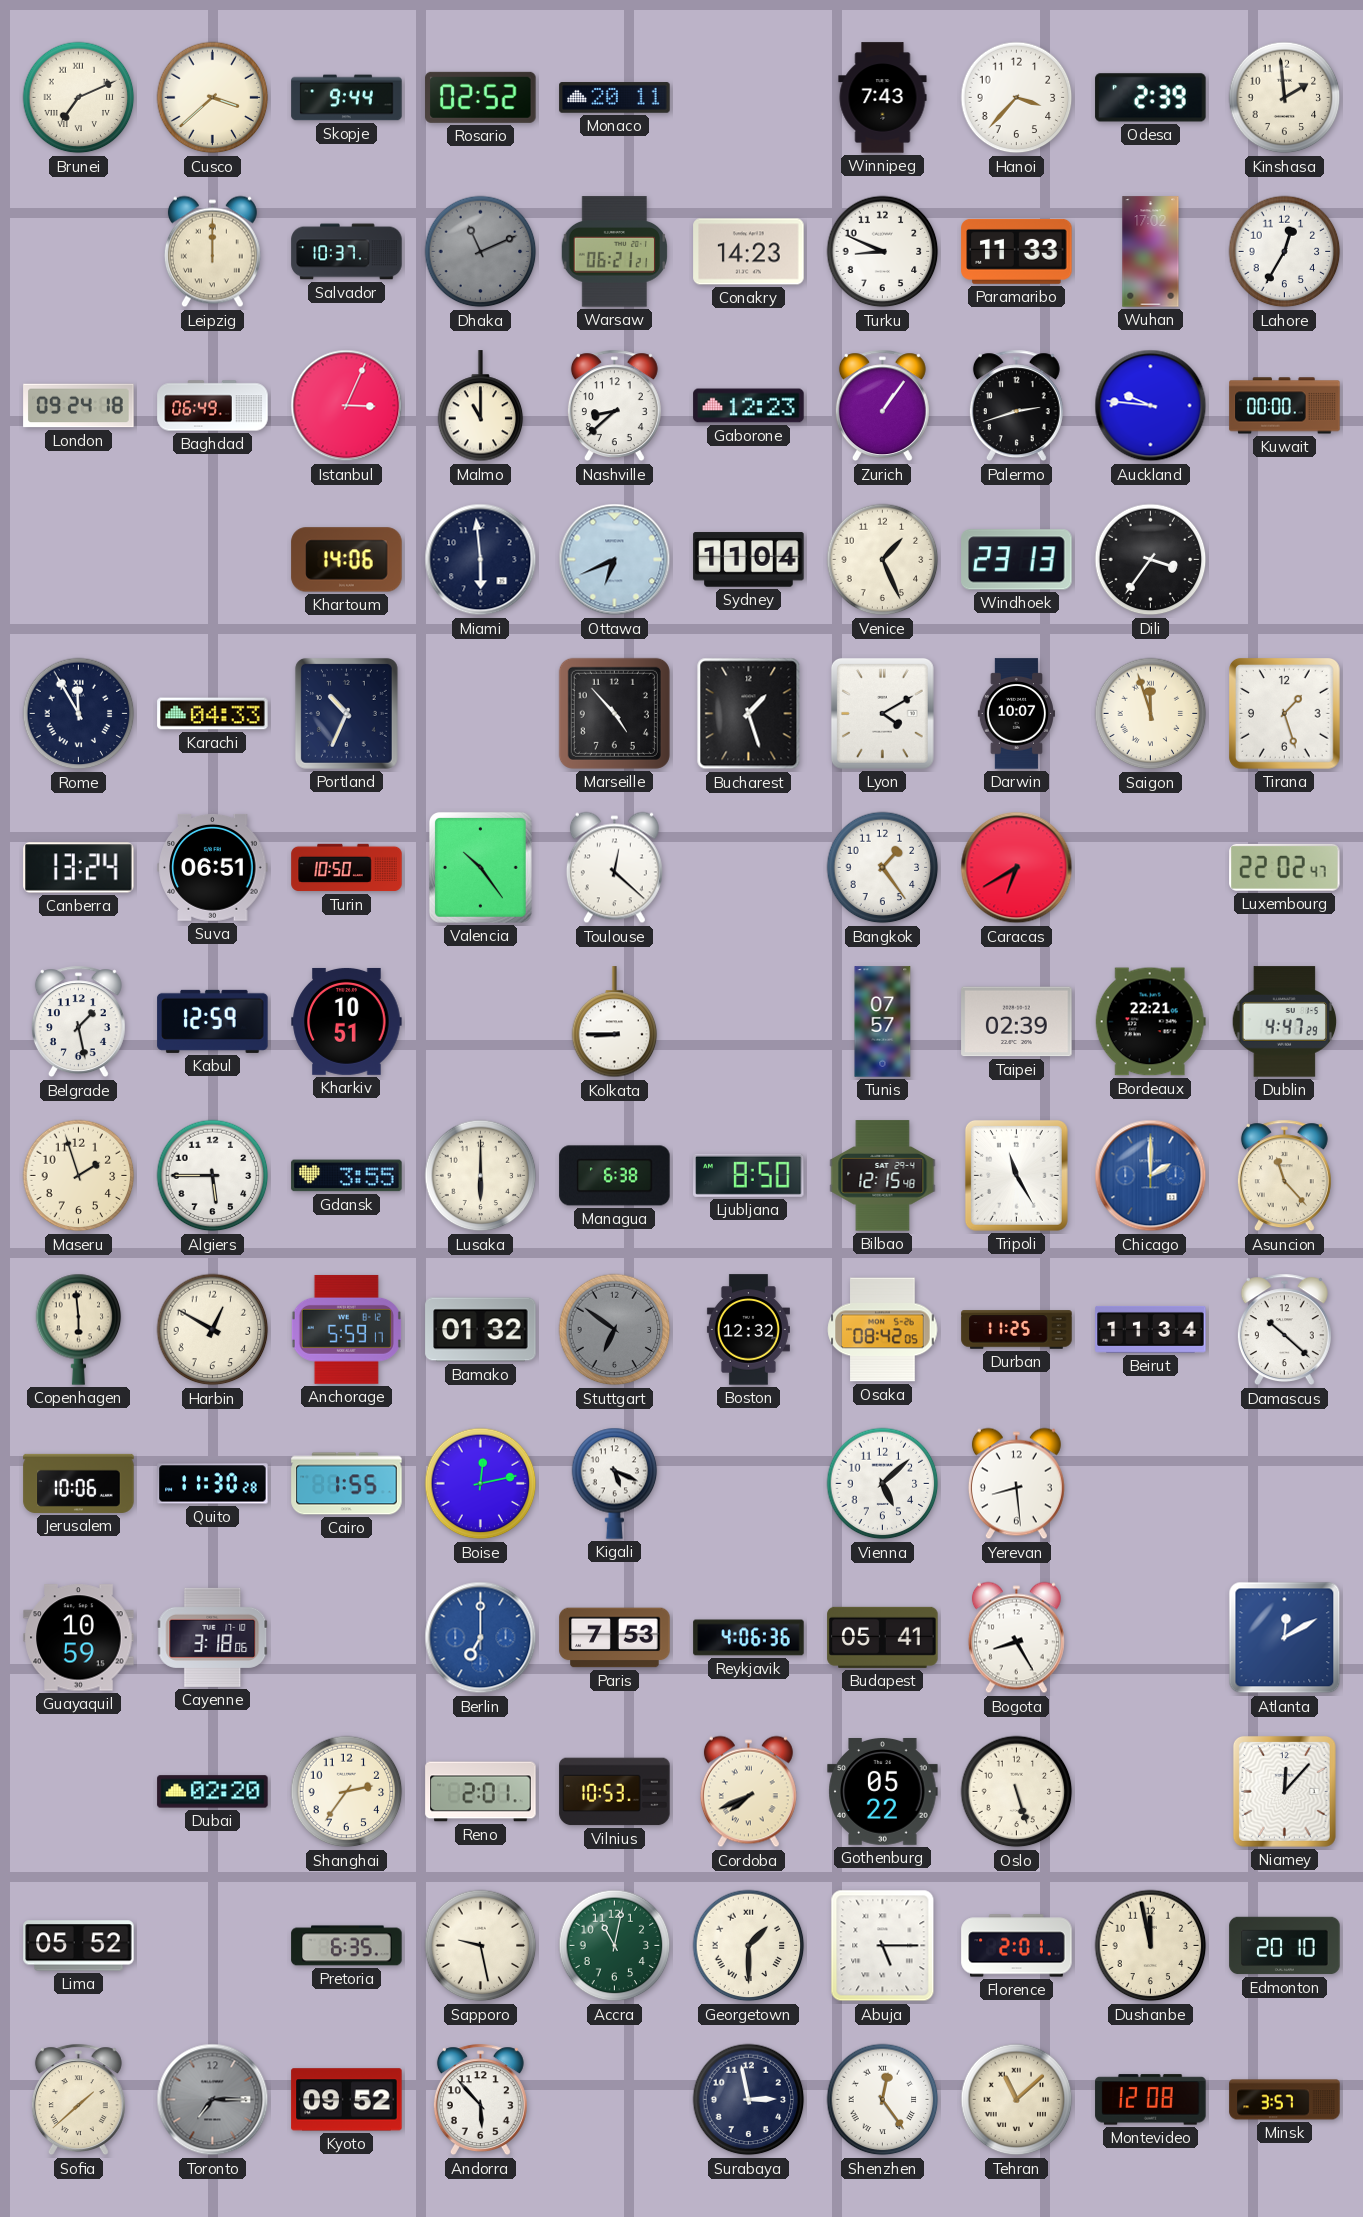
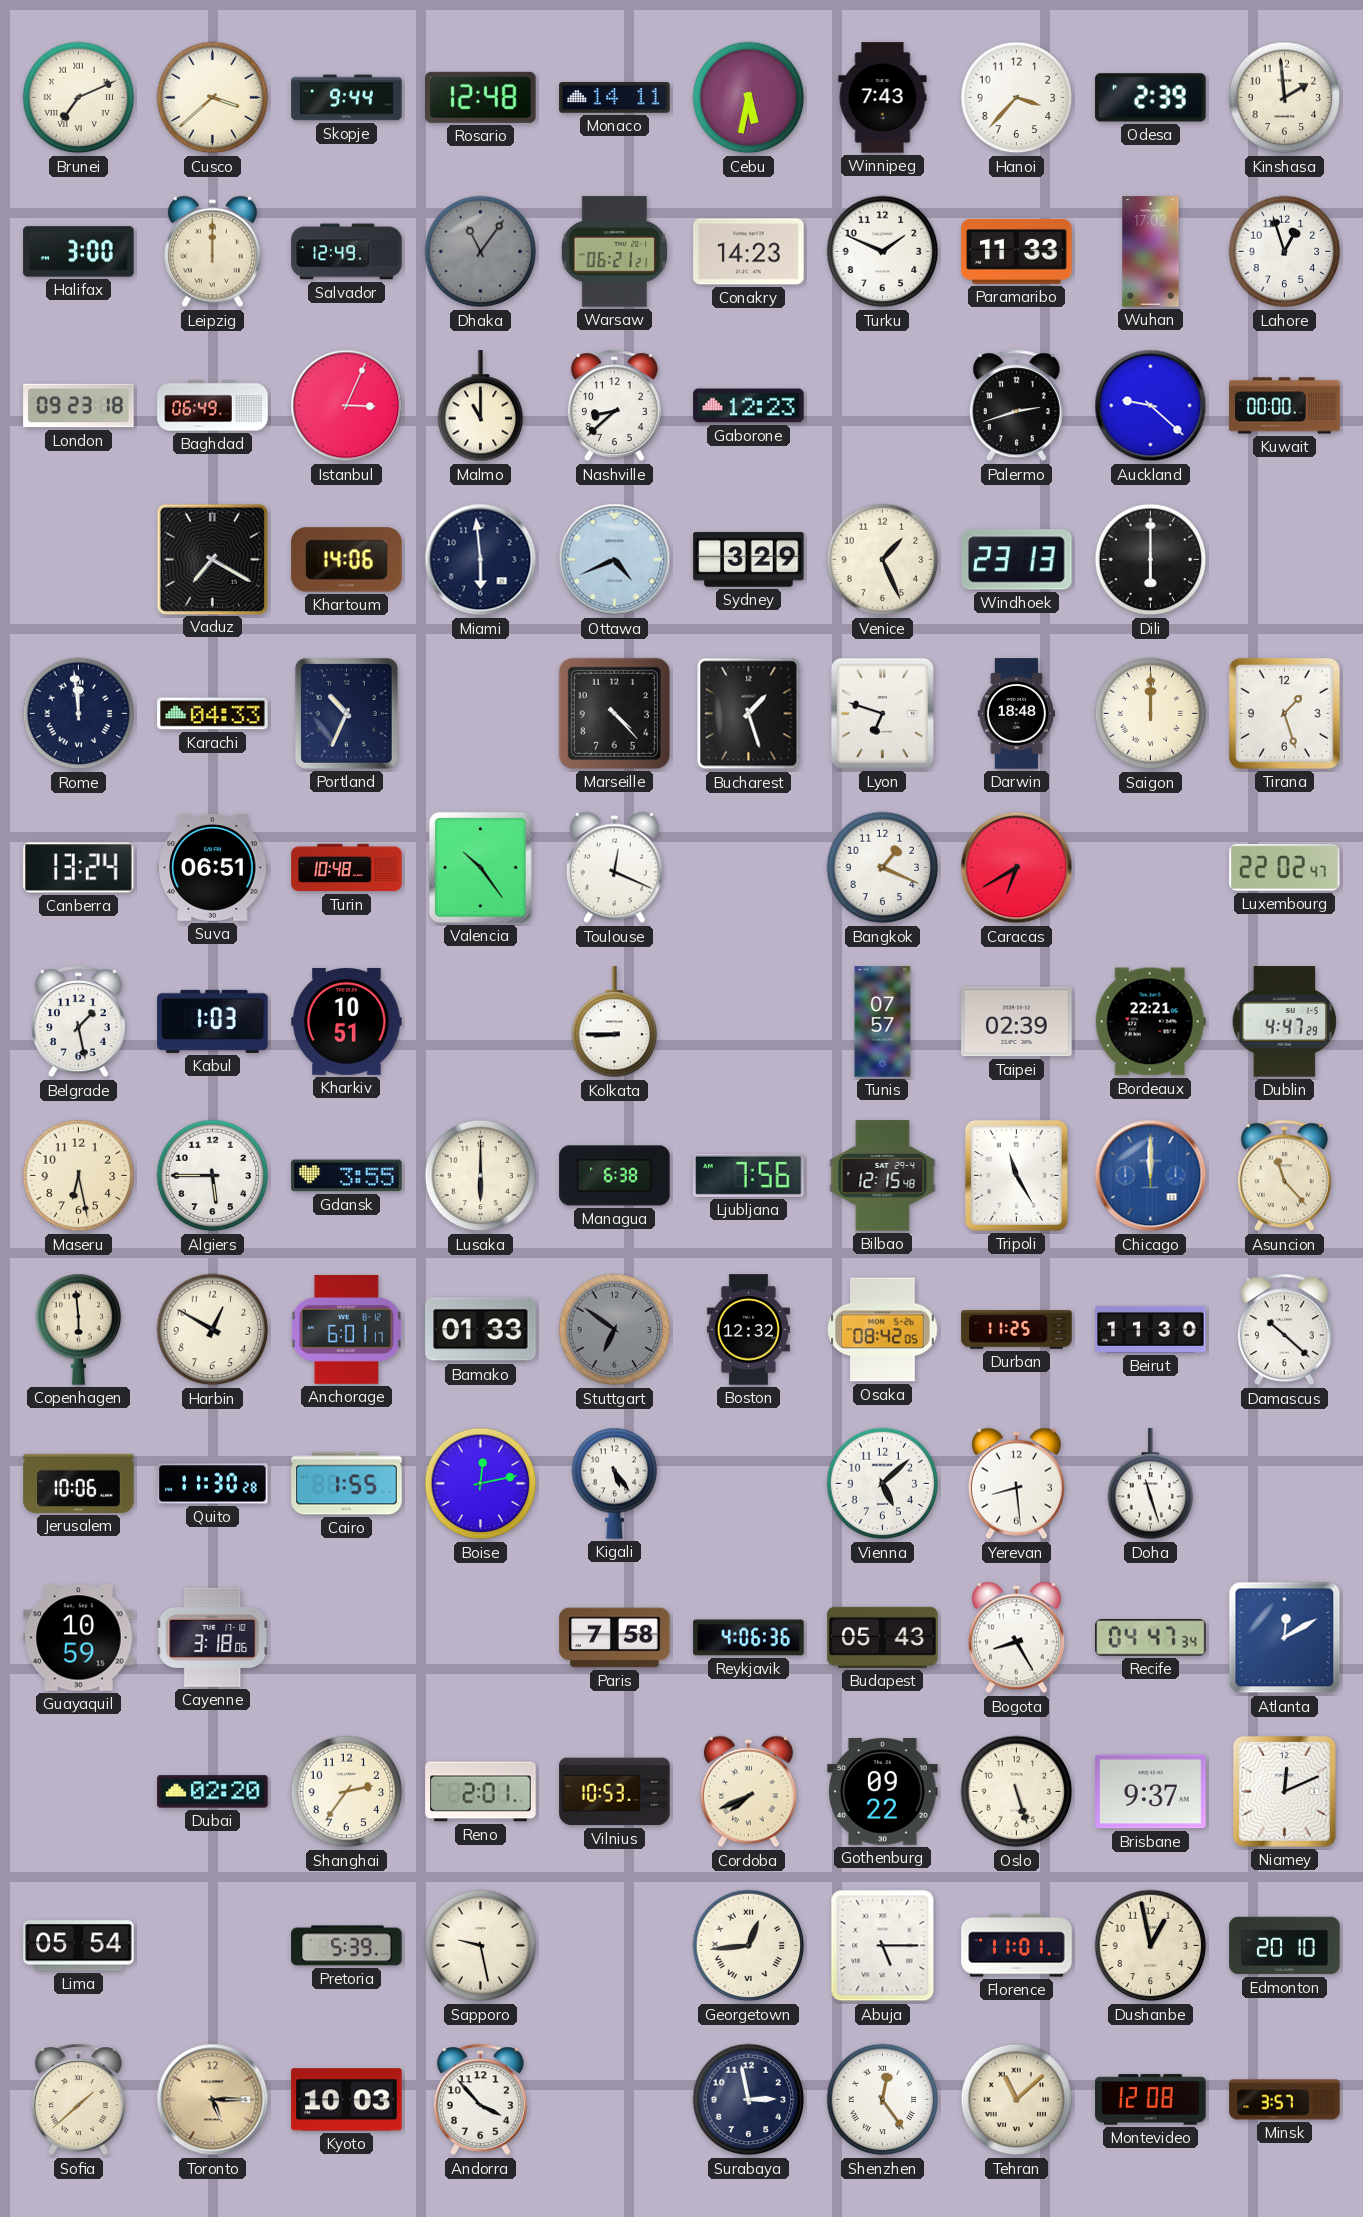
Rosario: 02:52 -> 12:48 (481, 97)
Monaco: 20:11 -> 14:11 (615, 98)
Cebu: none -> 5:32 (749, 98)
Halifax: none -> 3:00 (79, 252)
Salvador: 10:37 -> 12:49 (347, 252)
Dhaka: 11:11 -> 11:06 (481, 252)
Turku: 8:49 -> 1:49 (883, 252)
Lahore: 12:35 -> 12:57 (1285, 252)
London: 09:24 -> 09:23 (79, 406)
Zurich: 1:06 -> none (882, 406)
Auckland: 9:46 -> 9:22 (1151, 406)
Vaduz: none -> 7:20 (212, 559)
Ottawa: 6:41 -> 4:41 (615, 560)
Sydney: 11:04 -> 3:29 (749, 560)
Dili: 3:36 -> 6:00 (1151, 560)
Rome: 11:55 -> 11:59 (79, 714)
Marseille: 4:53 -> 4:23 (614, 713)
Lyon: 4:10 -> 6:48 (882, 713)
Darwin: 10:07 -> 18:48 (1016, 714)
Saigon: 11:57 -> 12:00 (1151, 714)
Turin: 10:50 -> 10:48 (347, 868)
Toulouse: 12:22 -> 12:19 (614, 868)
Bangkok: 1:24 -> 1:19 (883, 868)
Kabul: 12:59 -> 1:03 (213, 1021)
Maseru: 1:57 -> 6:28 (79, 1176)
Ljubljana: 8:50 -> 7:56 (749, 1175)
Chicago: 2:00 -> 12:00 (1151, 1176)
Anchorage: 5:59 -> 6:01 (346, 1329)
Bamako: 01:32 -> 01:33 (481, 1330)
Beirut: 11:34 -> 11:30 (1151, 1329)
Kigali: 5:19 -> 5:24 (615, 1483)
Doha: none -> 11:27 (1151, 1484)
Berlin: 7:00 -> none (481, 1638)
Paris: 7:53 -> 7:58 (615, 1638)
Budapest: 05:41 -> 05:43 (883, 1637)
Recife: none -> 04:47 (1151, 1638)
Gothenburg: 05:22 -> 09:22 (883, 1792)
Brisbane: none -> 9:37 (1151, 1792)
Niamey: 12:07 -> 12:11 (1284, 1791)
Lima: 05:52 -> 05:54 (79, 1946)
Pretoria: 6:35 -> 5:39 (347, 1946)
Accra: 11:02 -> none (615, 1946)
Georgetown: 1:30 -> 12:44 (749, 1946)
Florence: 2:01 -> 11:01 (1017, 1946)
Dushanbe: 11:58 -> 12:58 (1151, 1946)
Toronto: 7:15 -> 5:15 (213, 2100)
Toronto dial: grey -> champagne (213, 2100)
Kyoto: 09:52 -> 10:03 (347, 2100)
Andorra: 5:53 -> 3:53 (480, 2100)
